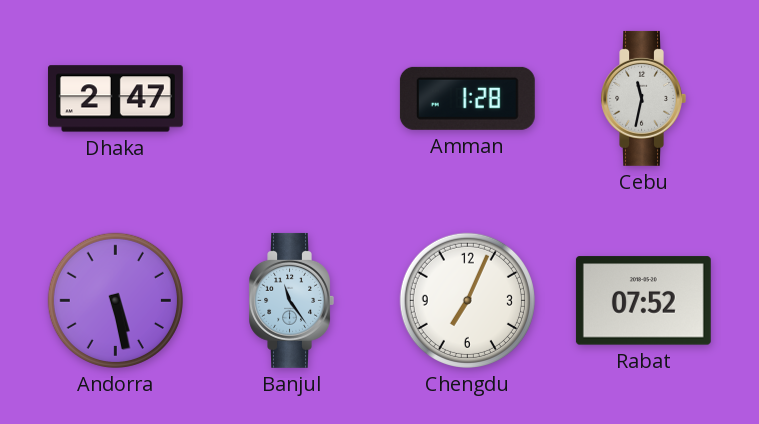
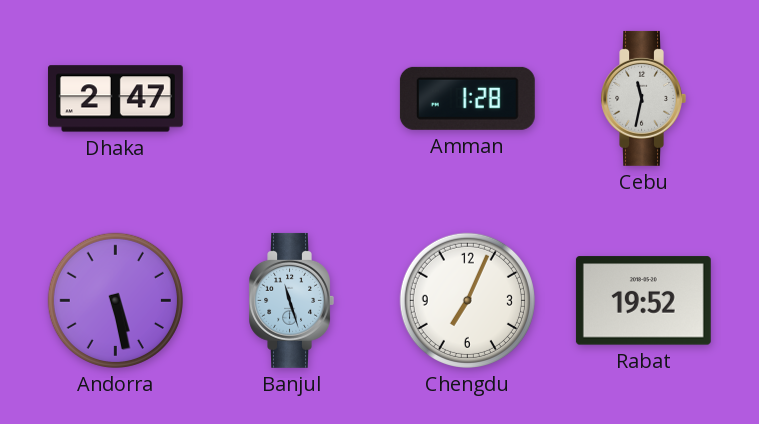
Banjul: 11:24 -> 11:27 (291, 300)
Rabat: 07:52 -> 19:52 (643, 301)
